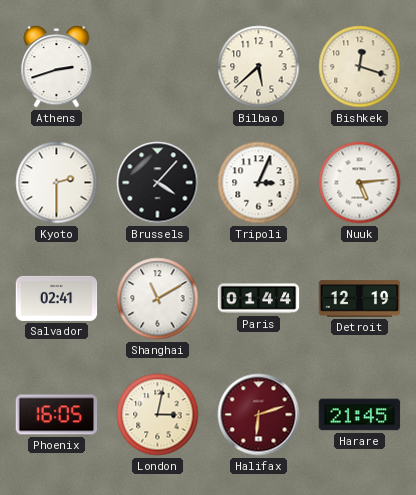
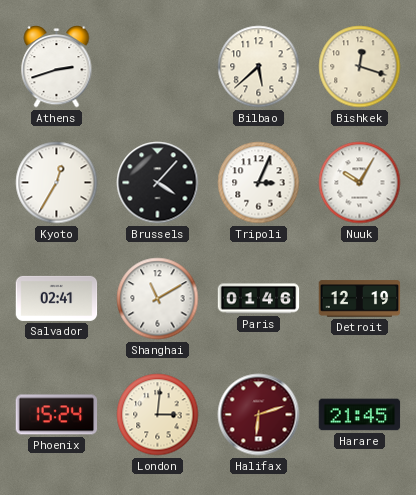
Kyoto: 2:30 -> 12:35 (57, 183)
Nuuk: 5:14 -> 10:05 (360, 183)
Paris: 01:44 -> 01:46 (259, 299)
Phoenix: 16:05 -> 15:24 (57, 415)
London: 3:02 -> 3:01 (158, 415)
